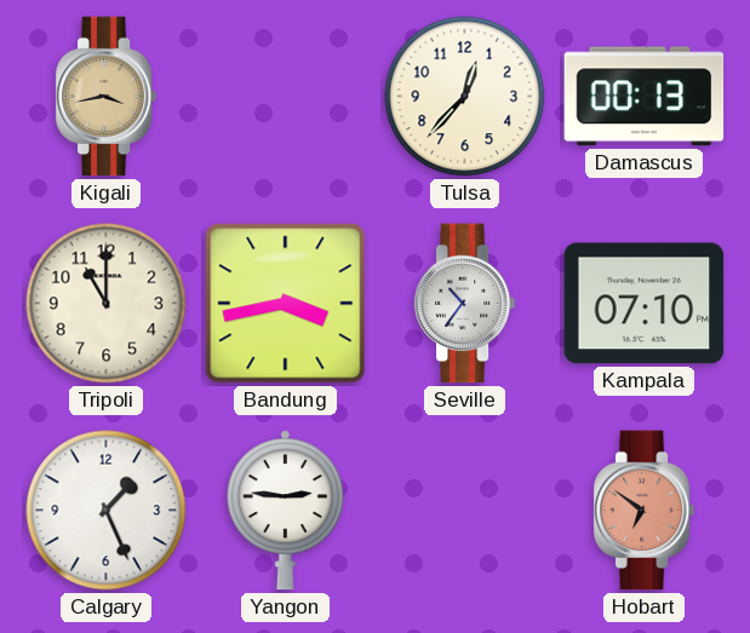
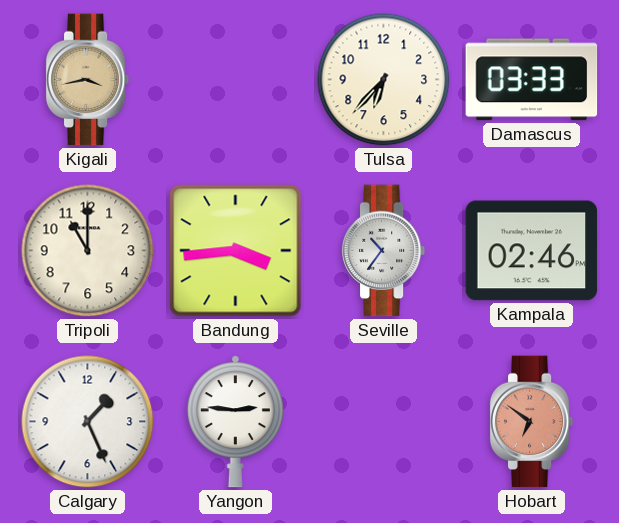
Tulsa: 12:37 -> 6:37 (384, 80)
Damascus: 00:13 -> 03:33 (532, 80)
Bandung: 3:43 -> 3:44 (236, 251)
Kampala: 07:10 -> 02:46 (532, 251)
